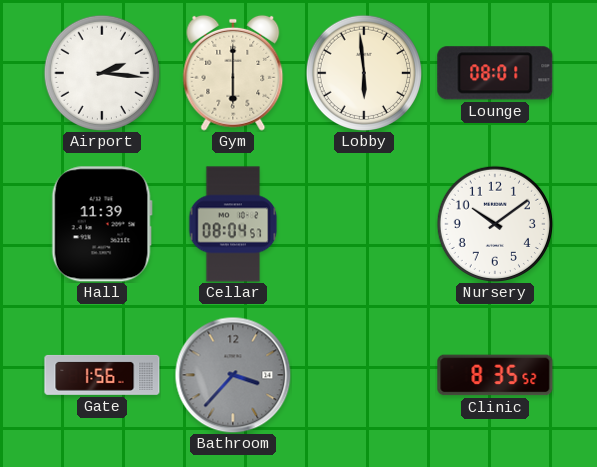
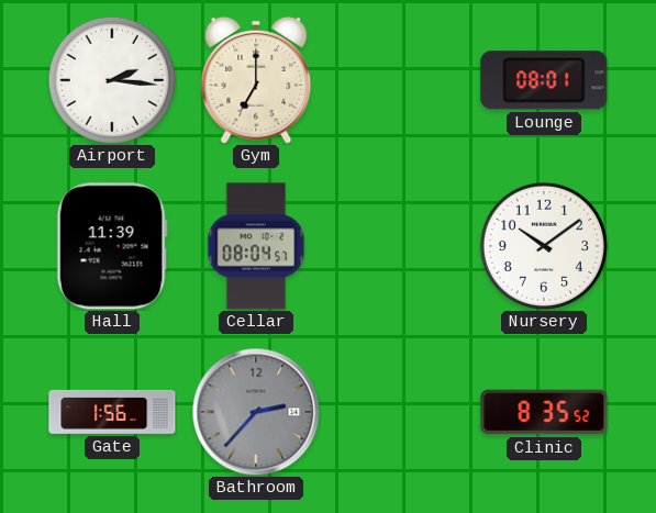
Gym: 6:00 -> 7:00 (256, 80)
Lobby: 5:59 -> none (363, 72)
Bathroom: 3:37 -> 2:37 (256, 412)
